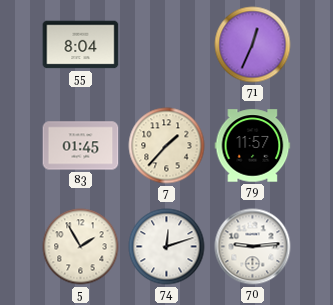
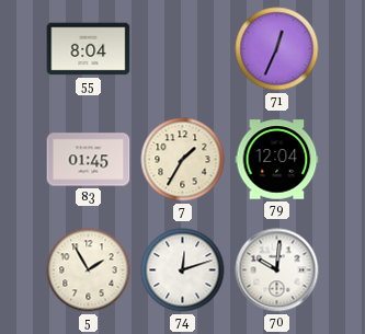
7: 1:37 -> 1:35 (183, 160)
79: 11:57 -> 12:04 (277, 160)
70: 9:14 -> 10:01 (277, 270)
